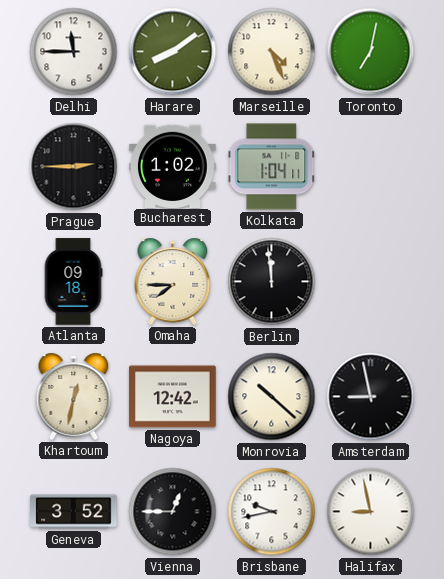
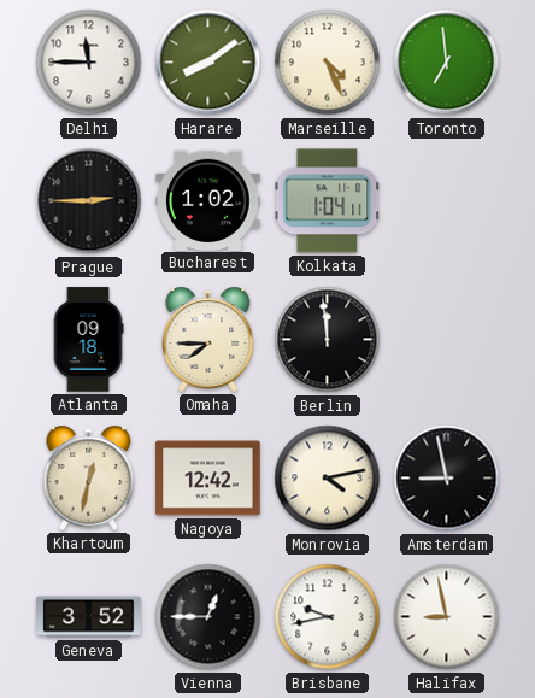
Toronto: 7:02 -> 6:59 (447, 63)
Monrovia: 10:22 -> 4:13 (328, 479)
